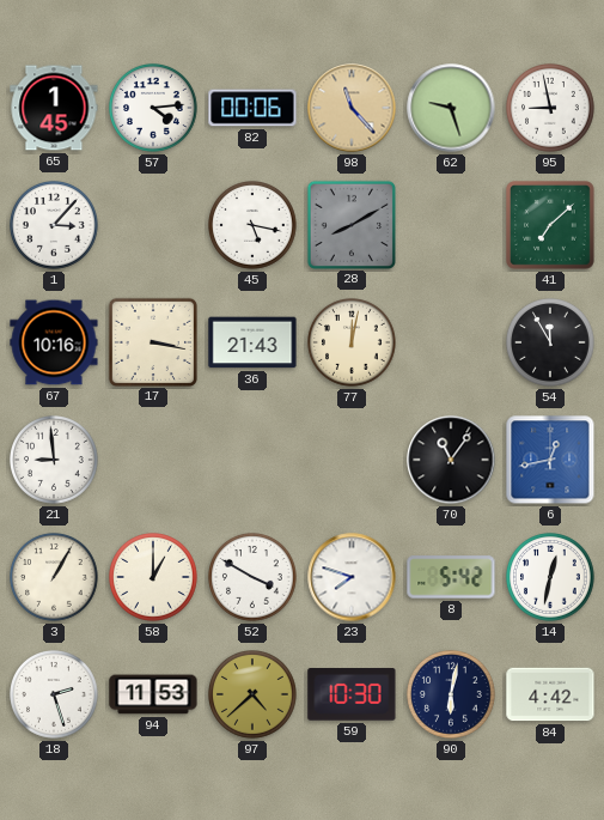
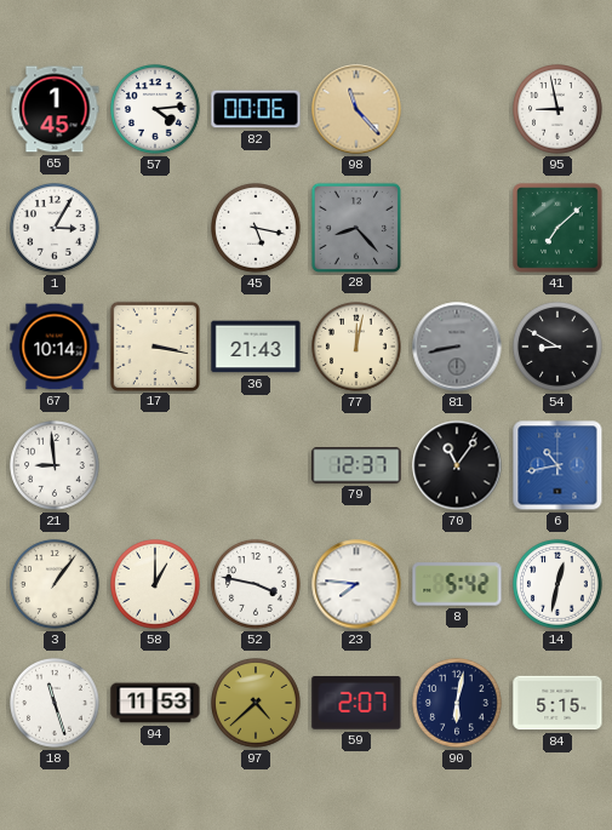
62: 9:27 -> none (451, 108)
1: 3:07 -> 3:05 (56, 229)
28: 8:10 -> 8:23 (355, 227)
67: 10:16 -> 10:14 (55, 347)
81: none -> 8:43 (457, 347)
54: 11:55 -> 8:50 (559, 348)
79: none -> 12:37 (356, 465)
6: 12:43 -> 10:43 (557, 465)
3: 1:05 -> 1:06 (56, 585)
52: 3:50 -> 3:47 (257, 585)
23: 7:48 -> 7:46 (356, 584)
18: 2:27 -> 11:27 (56, 704)
59: 10:30 -> 2:07 (356, 703)
84: 4:42 -> 5:15 (557, 703)
